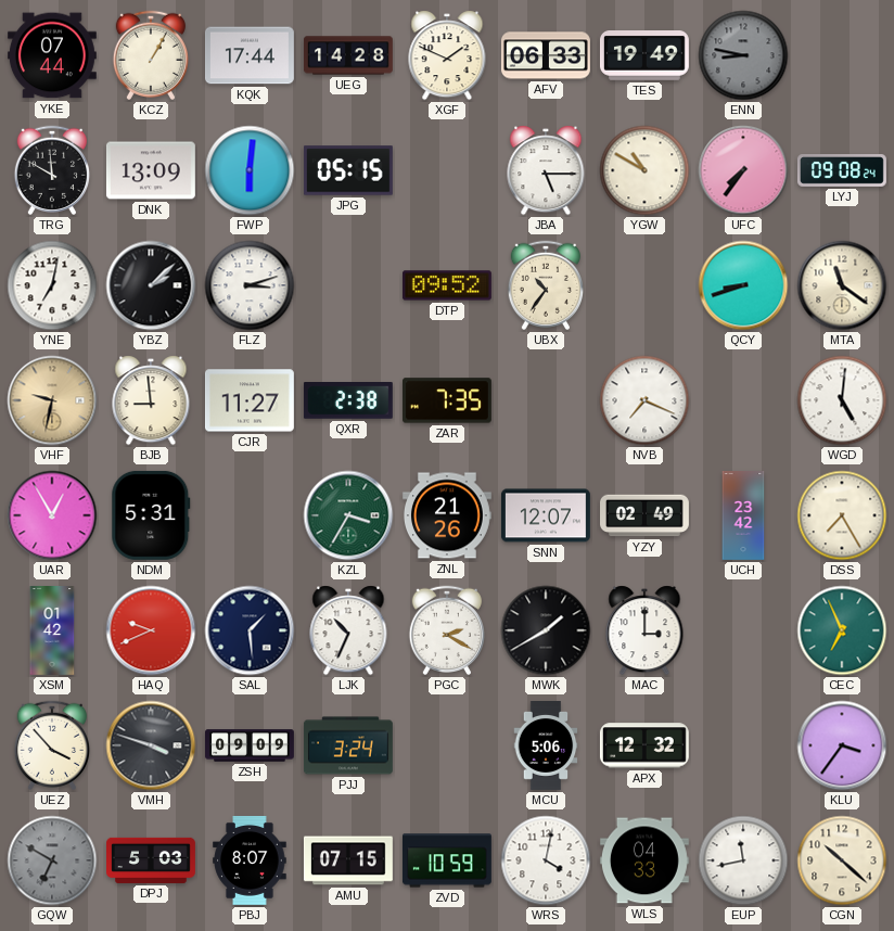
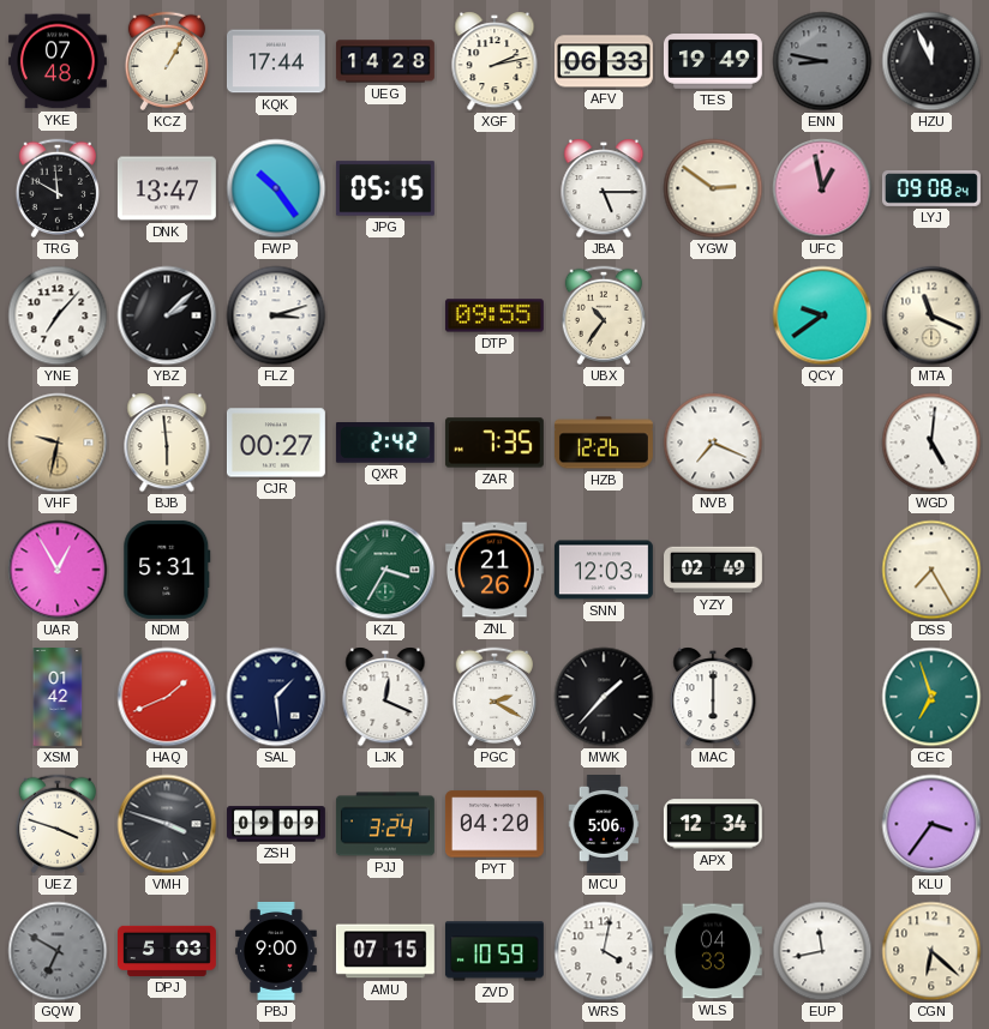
YKE: 07:44 -> 07:48 (58, 61)
XGF: 1:49 -> 2:13 (495, 61)
HZU: none -> 11:56 (931, 61)
DNK: 13:09 -> 13:47 (167, 188)
FWP: 6:01 -> 10:24 (276, 188)
YGW: 10:50 -> 2:51 (713, 188)
UFC: 7:36 -> 12:58 (822, 188)
YNE: 7:02 -> 7:07 (58, 315)
DTP: 09:52 -> 09:55 (495, 315)
QCY: 8:42 -> 9:39 (822, 315)
MTA: 11:21 -> 11:19 (931, 315)
BJB: 8:59 -> 5:59 (167, 443)
CJR: 11:27 -> 00:27 (276, 443)
QXR: 2:38 -> 2:42 (385, 444)
HZB: none -> 12:26 (604, 443)
SNN: 12:07 -> 12:03 (604, 570)
UCH: 23:42 -> none (743, 516)
HAQ: 9:41 -> 1:41 (167, 697)
LJK: 10:34 -> 12:19 (385, 697)
MWK: 1:40 -> 1:37 (604, 697)
MAC: 3:00 -> 6:00 (713, 697)
CEC: 6:56 -> 6:57 (931, 697)
UEZ: 3:53 -> 3:48 (56, 824)
PYT: none -> 04:20 (495, 824)
APX: 12:32 -> 12:34 (713, 824)
PBJ: 8:07 -> 9:00 (276, 951)
CGN: 10:22 -> 6:22 (931, 951)
